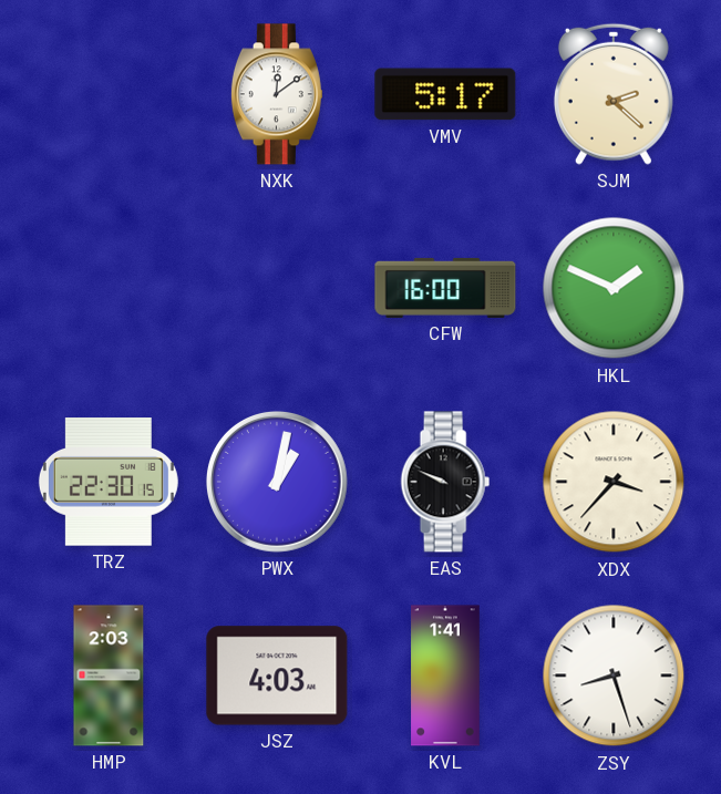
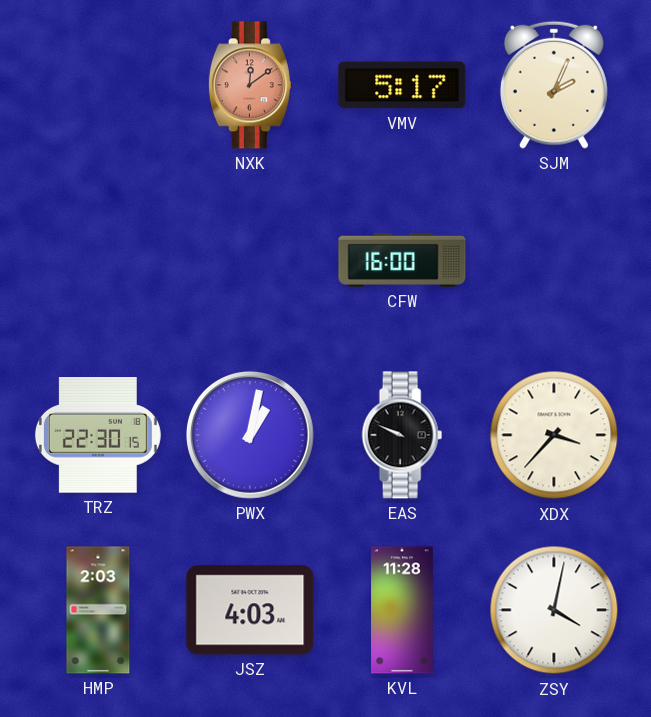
NXK dial: white -> salmon (250, 85)
SJM: 2:22 -> 2:04 (554, 85)
HKL: 1:49 -> none (614, 288)
KVL: 1:41 -> 11:28 (402, 610)
ZSY: 8:27 -> 4:02 (554, 610)
